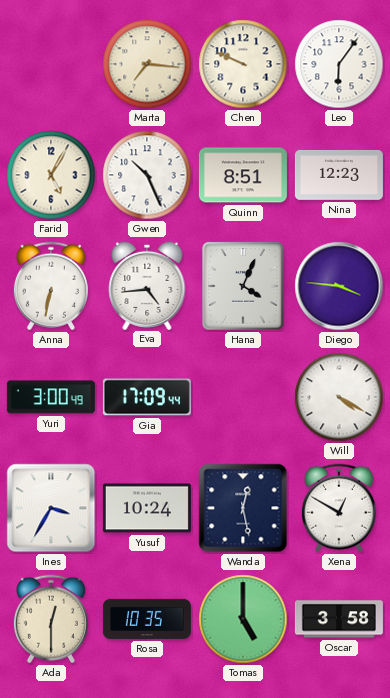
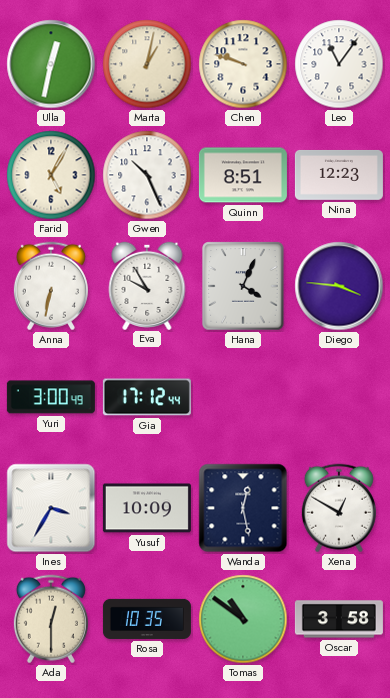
Ulla: none -> 12:32 (51, 64)
Marta: 7:16 -> 1:02 (147, 64)
Chen: 9:49 -> 9:48 (243, 64)
Leo: 6:06 -> 11:06 (339, 64)
Eva: 4:44 -> 9:55 (147, 285)
Gia: 17:09 -> 17:12 (147, 397)
Will: 4:20 -> none (339, 397)
Yusuf: 10:24 -> 10:09 (147, 508)
Tomas: 5:00 -> 10:51 (243, 619)
